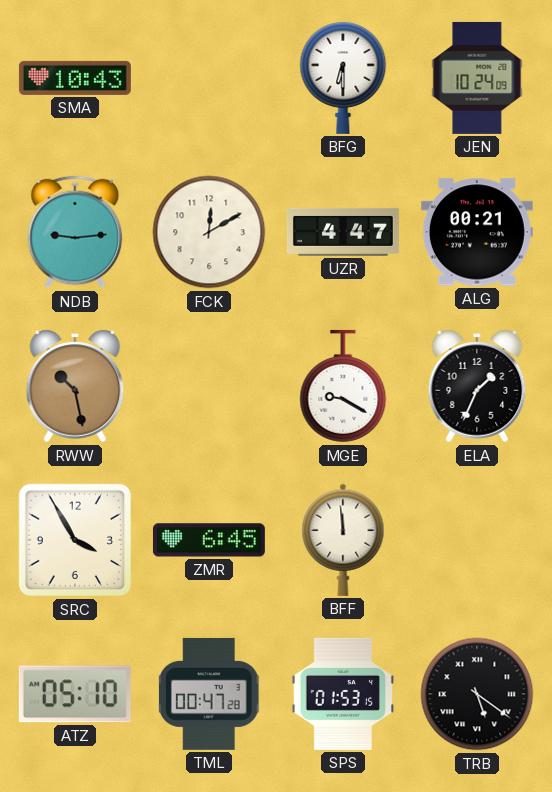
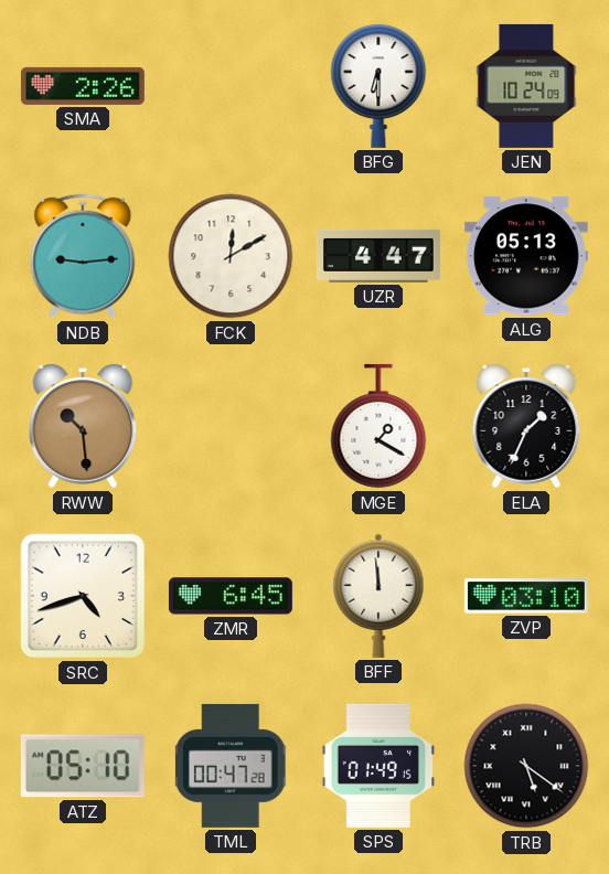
SMA: 10:43 -> 2:26 (83, 86)
ALG: 00:21 -> 05:13 (526, 256)
RWW: 10:28 -> 10:29 (83, 426)
MGE: 9:20 -> 1:20 (378, 426)
SRC: 3:55 -> 4:42 (83, 596)
ZVP: none -> 03:10 (526, 596)
SPS: 01:53 -> 01:49 (378, 766)
